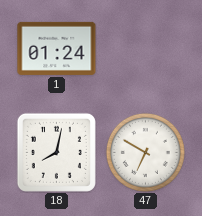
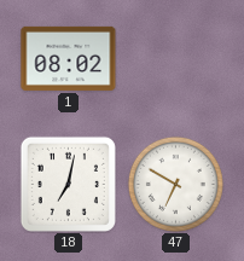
1: 01:24 -> 08:02 (69, 58)
18: 8:02 -> 7:02 (68, 184)
